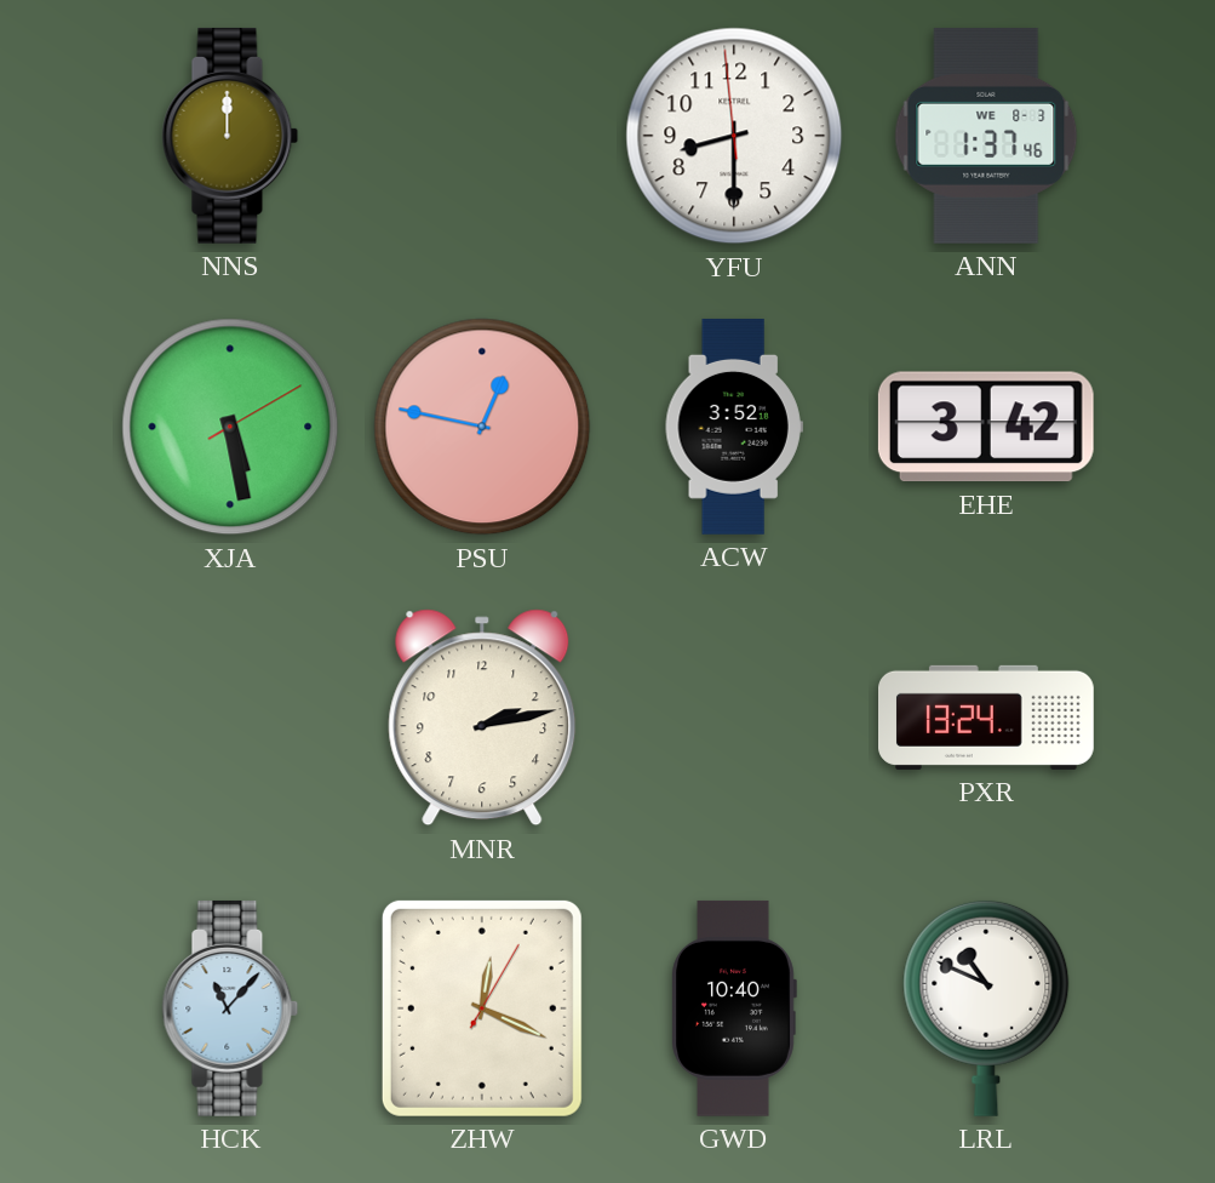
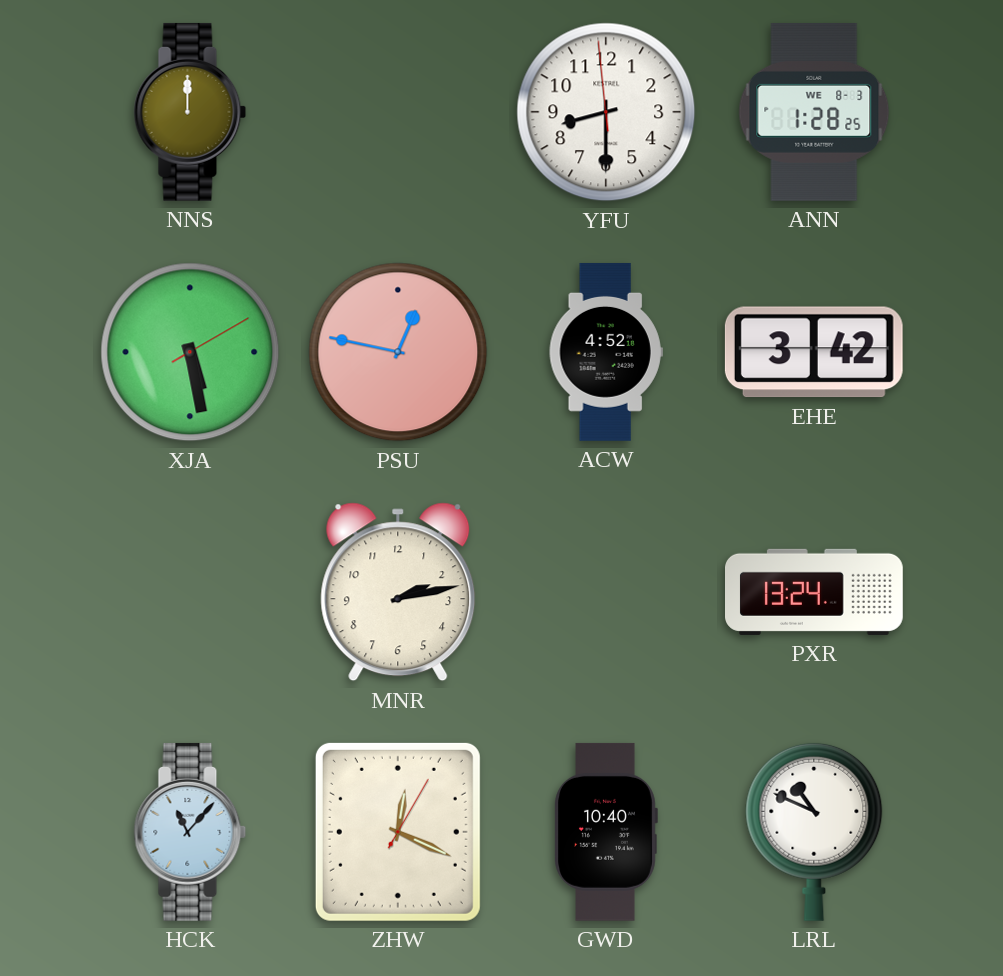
ANN: 1:37 -> 1:28 (814, 112)
ACW: 3:52 -> 4:52 (606, 352)
